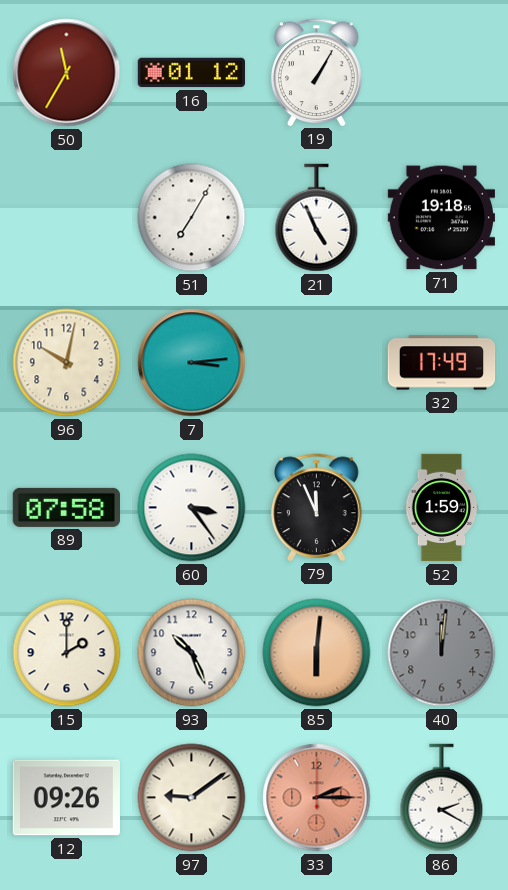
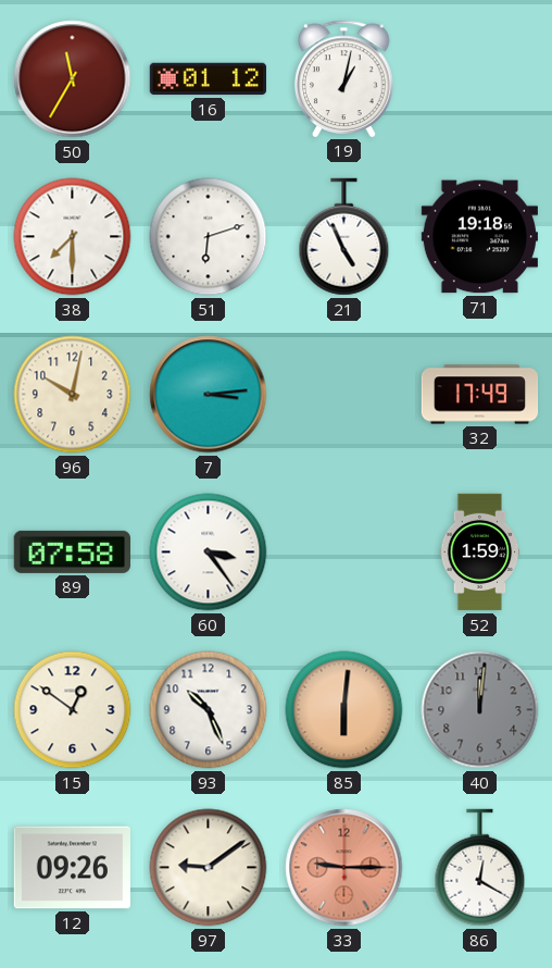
19: 1:05 -> 1:02 (344, 78)
38: none -> 7:30 (73, 237)
51: 7:05 -> 6:12 (209, 237)
79: 11:56 -> none (317, 507)
15: 2:00 -> 12:51 (73, 710)
33: 2:15 -> 9:15 (344, 868)
86: 2:20 -> 12:20 (480, 868)
